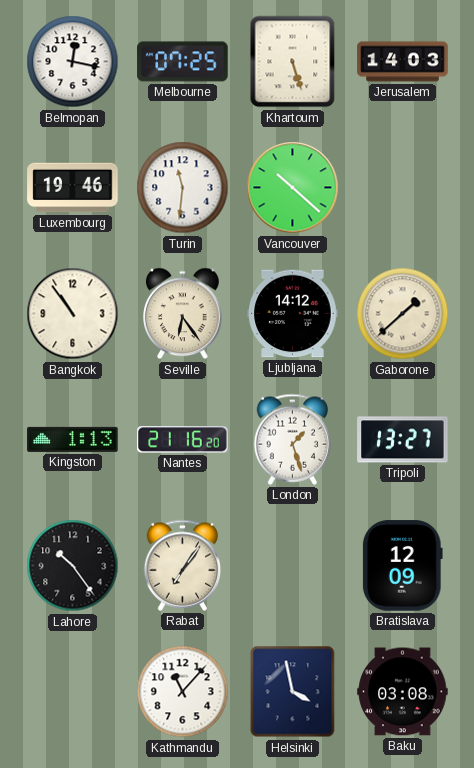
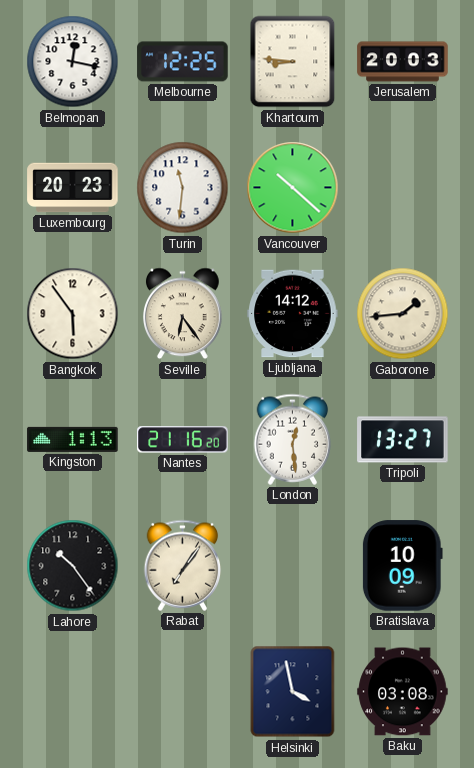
Melbourne: 07:25 -> 12:25 (183, 62)
Khartoum: 5:27 -> 8:46 (293, 62)
Jerusalem: 14:03 -> 20:03 (403, 62)
Luxembourg: 19:46 -> 20:23 (73, 188)
Bangkok: 10:54 -> 5:54 (73, 314)
Gaborone: 1:38 -> 1:44 (403, 314)
London: 1:27 -> 12:29 (293, 439)
Bratislava: 12:09 -> 10:09 (402, 566)
Kathmandu: 11:07 -> none (183, 692)
